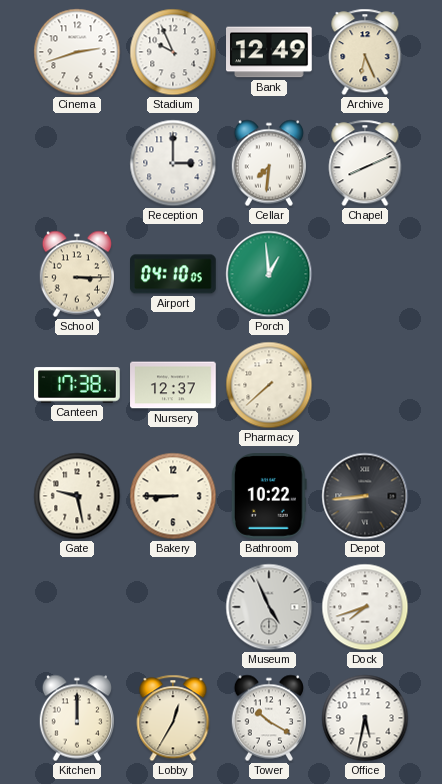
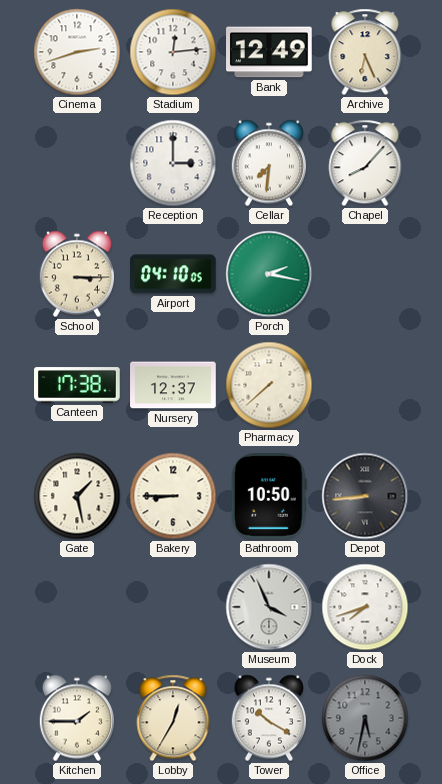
Stadium: 9:56 -> 12:14 (173, 52)
Chapel: 8:11 -> 8:07 (365, 163)
Porch: 12:59 -> 2:17 (269, 274)
Gate: 9:28 -> 1:28 (77, 496)
Bathroom: 10:22 -> 10:50 (269, 497)
Museum: 4:56 -> 3:56 (269, 607)
Kitchen: 12:00 -> 1:45 (76, 718)
Office dial: white -> grey (365, 718)
